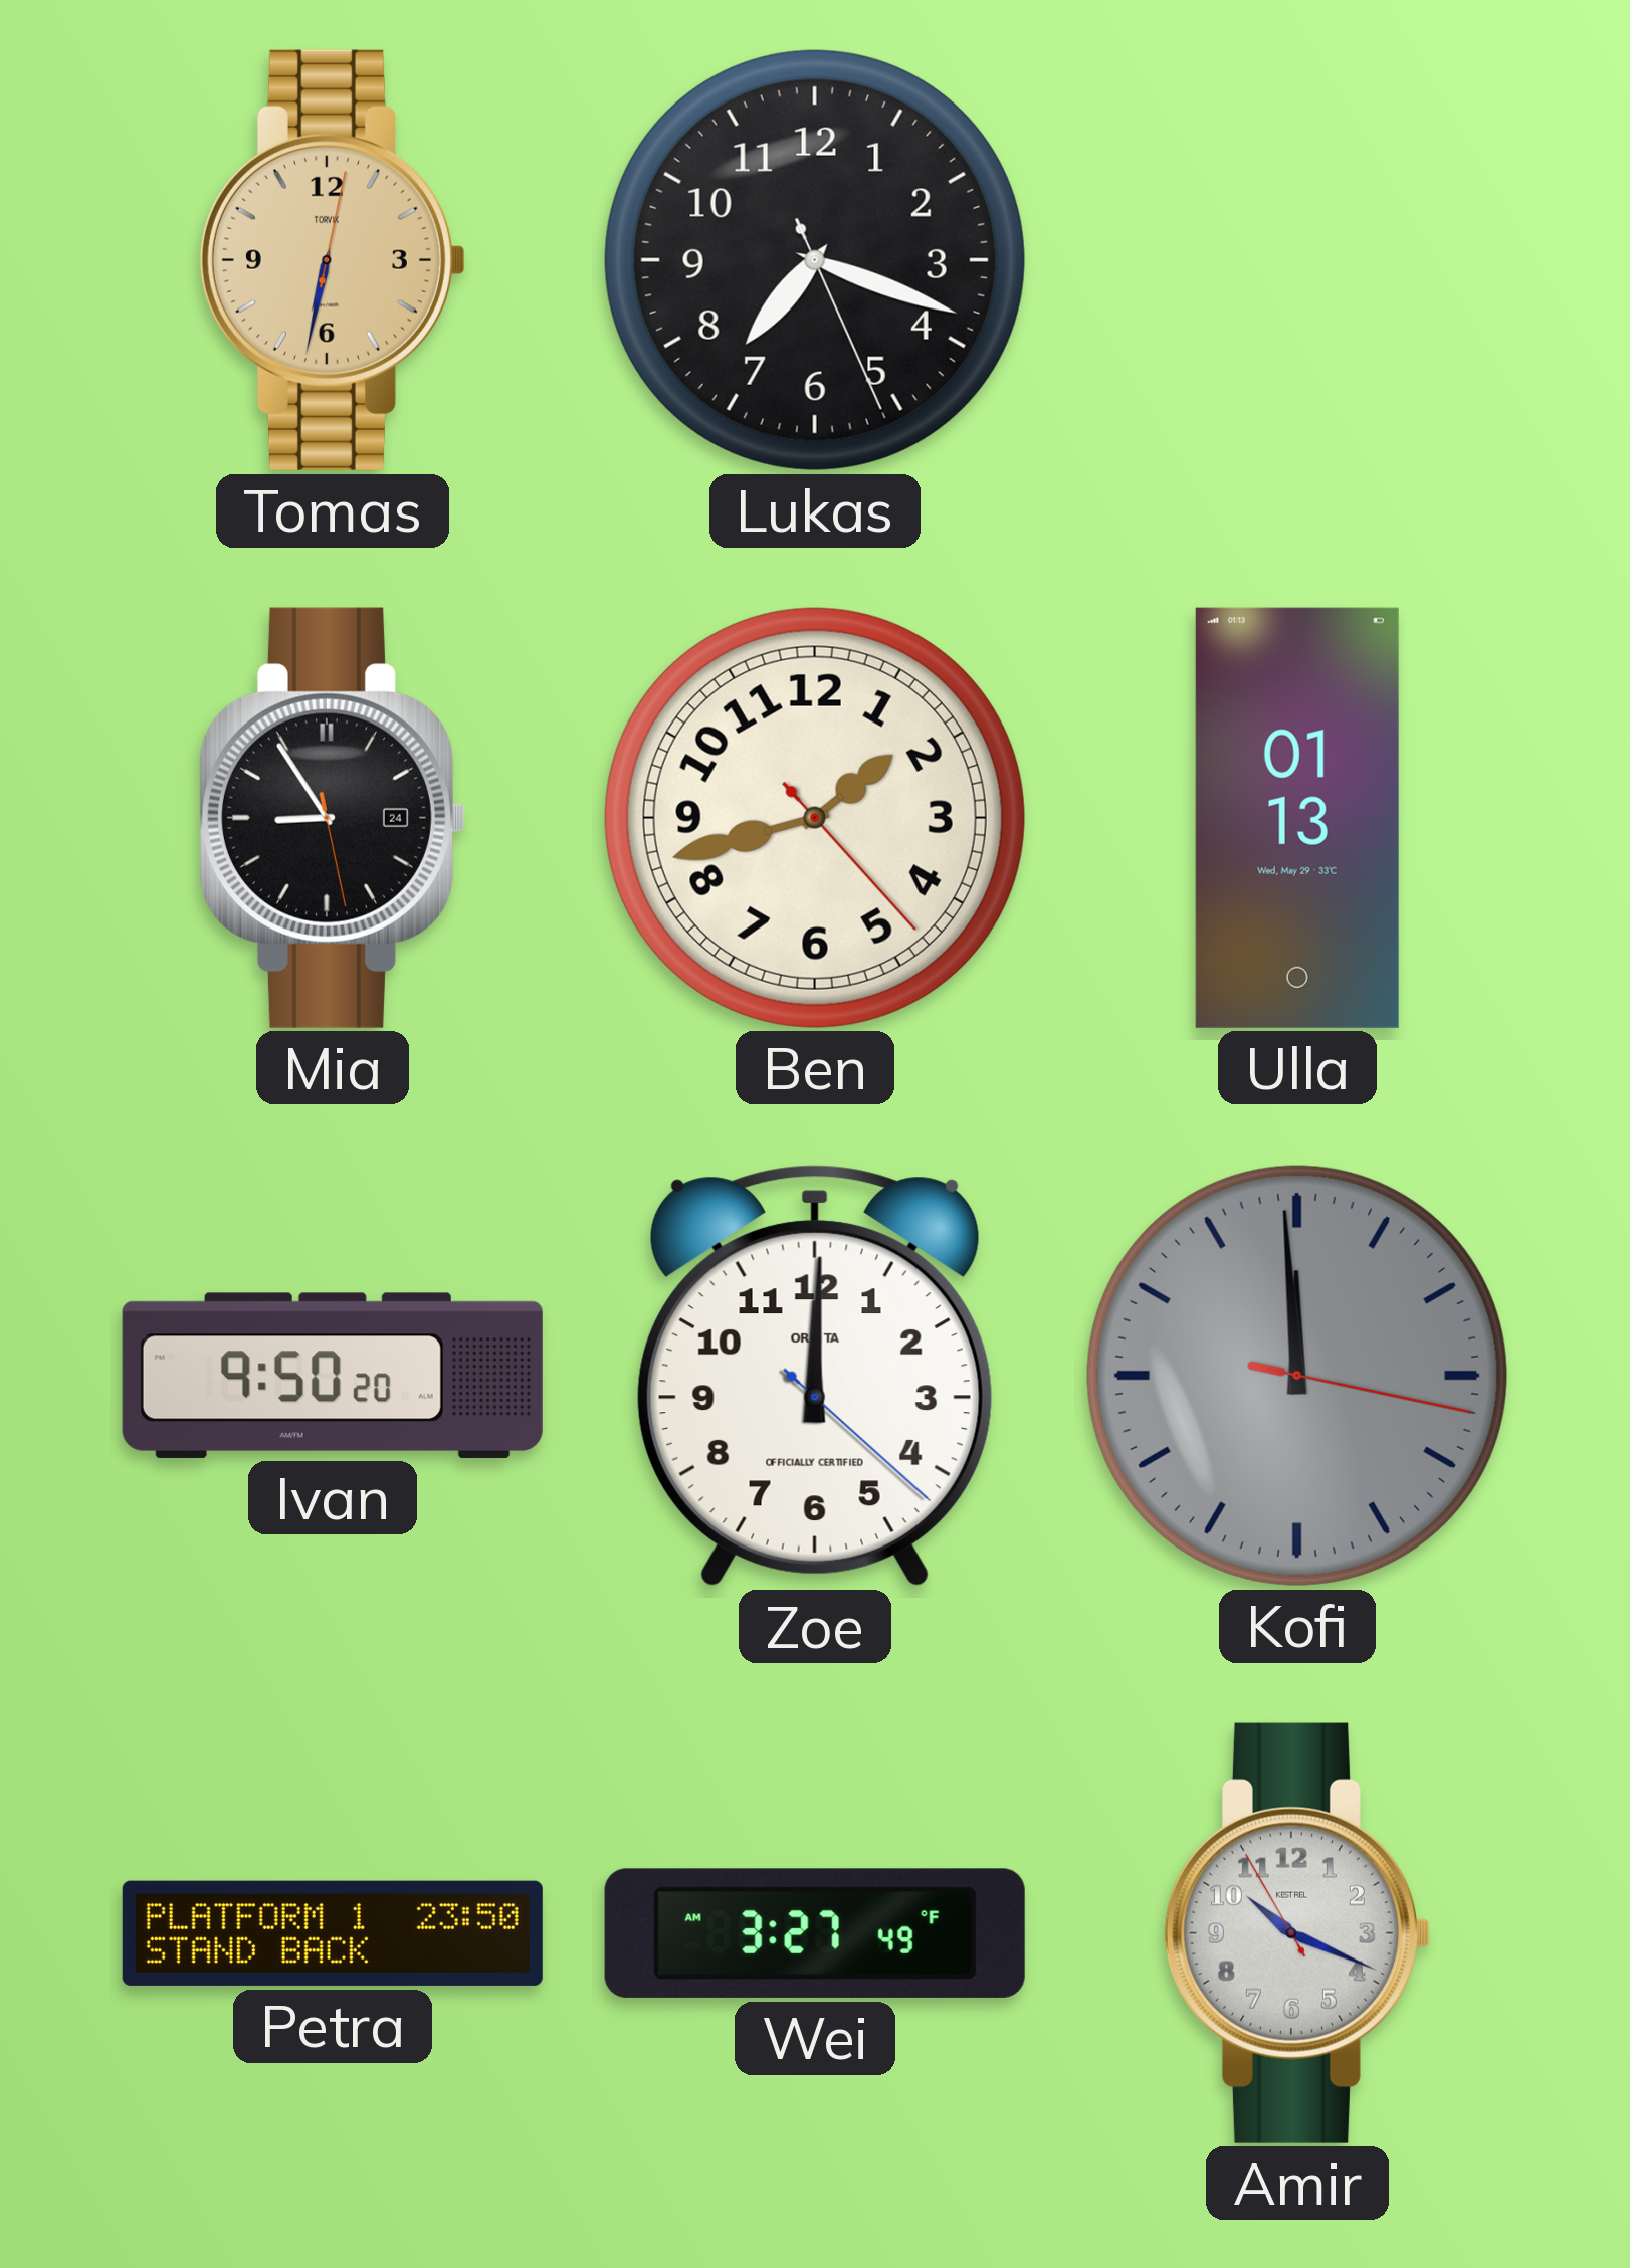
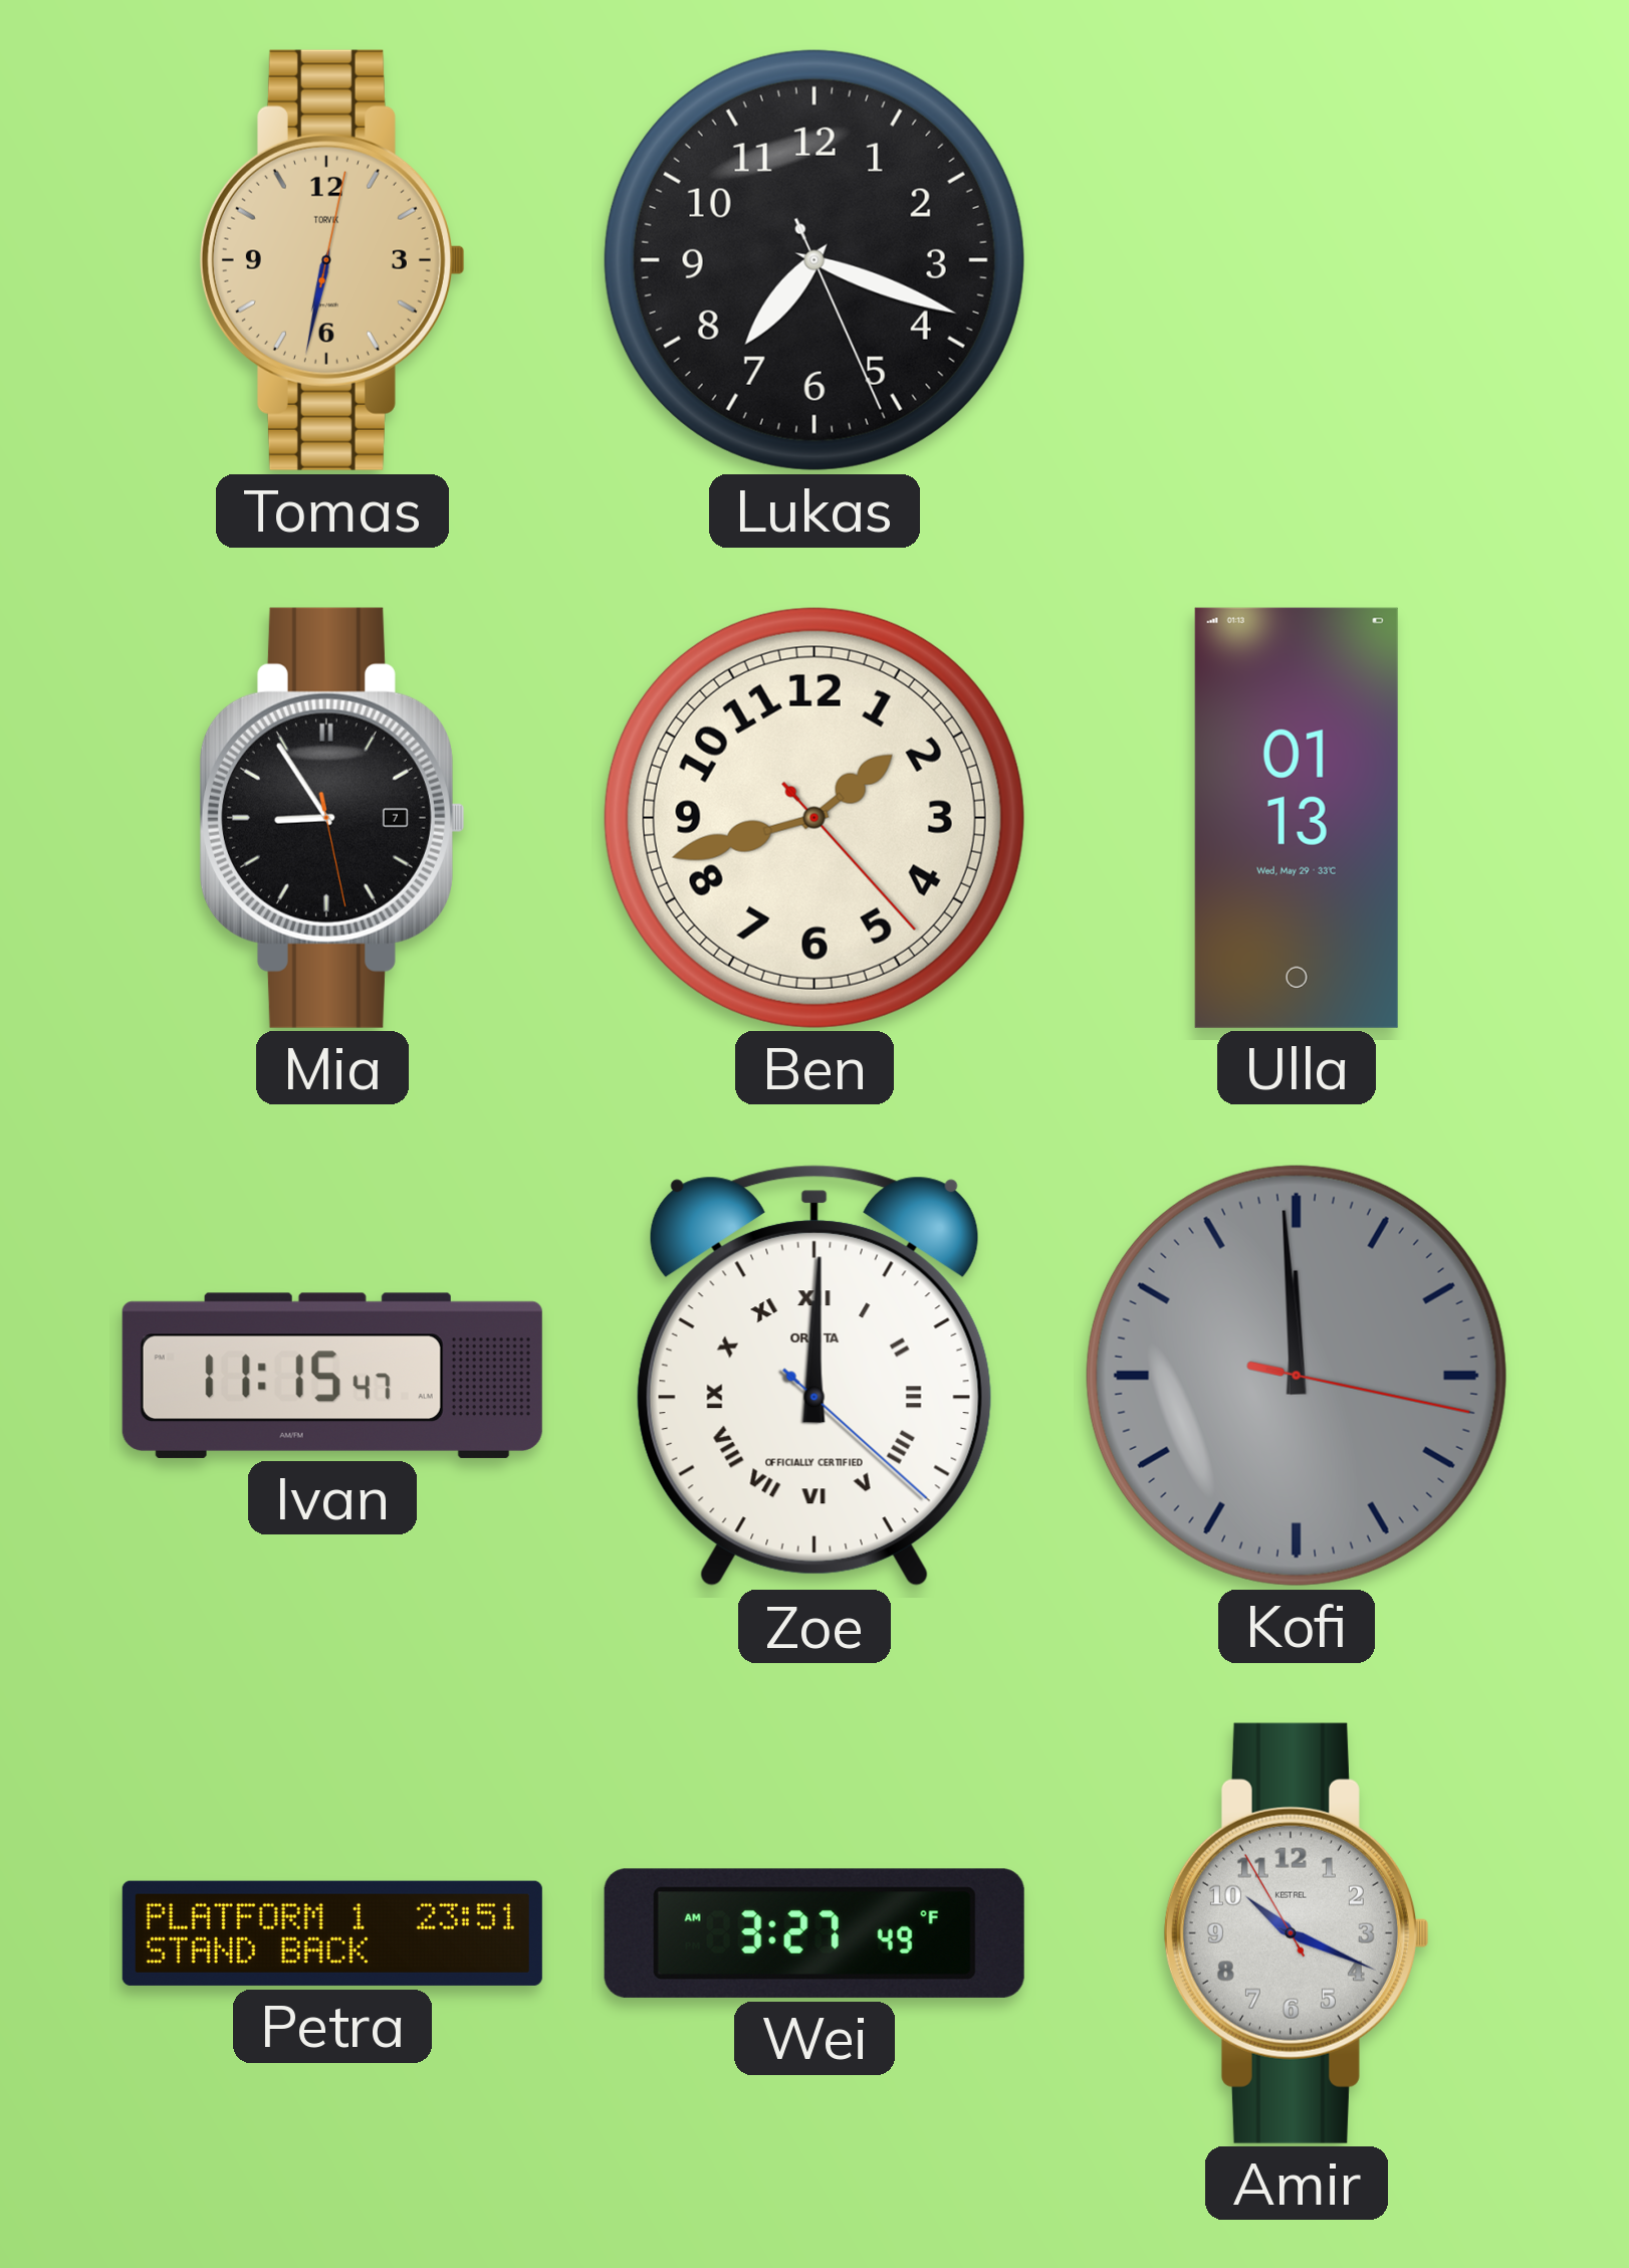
Mia date: 24 -> 7 (332, 818)
Ivan: 9:50 -> 11:15 (332, 1376)
Zoe numerals: Arabic -> Roman (814, 1376)
Petra: 23:50 -> 23:51 (332, 1933)
